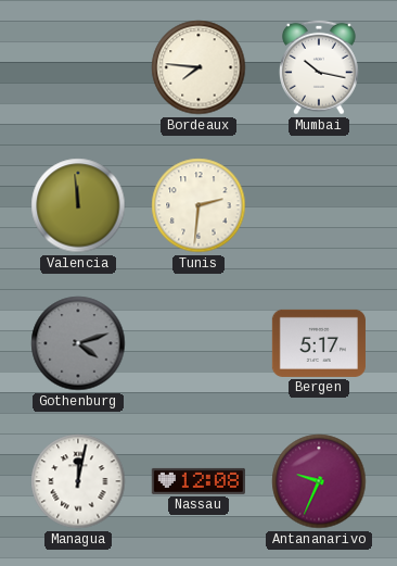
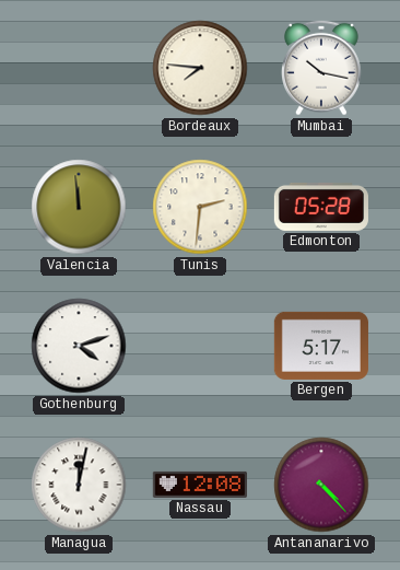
Edmonton: none -> 05:28 (321, 207)
Gothenburg dial: grey -> white (79, 346)
Antananarivo: 9:34 -> 4:23 (321, 485)
